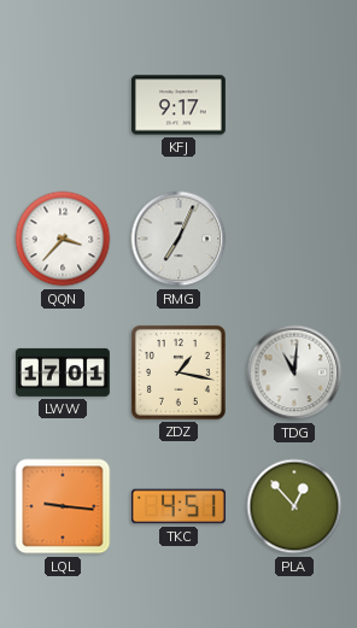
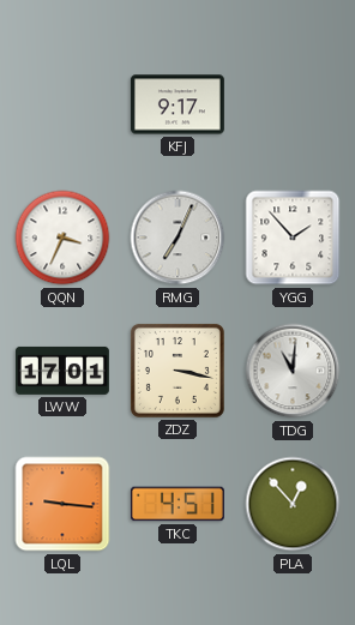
QQN: 3:37 -> 3:34 (62, 238)
YGG: none -> 1:53 (293, 238)
ZDZ: 1:17 -> 3:17 (177, 371)
